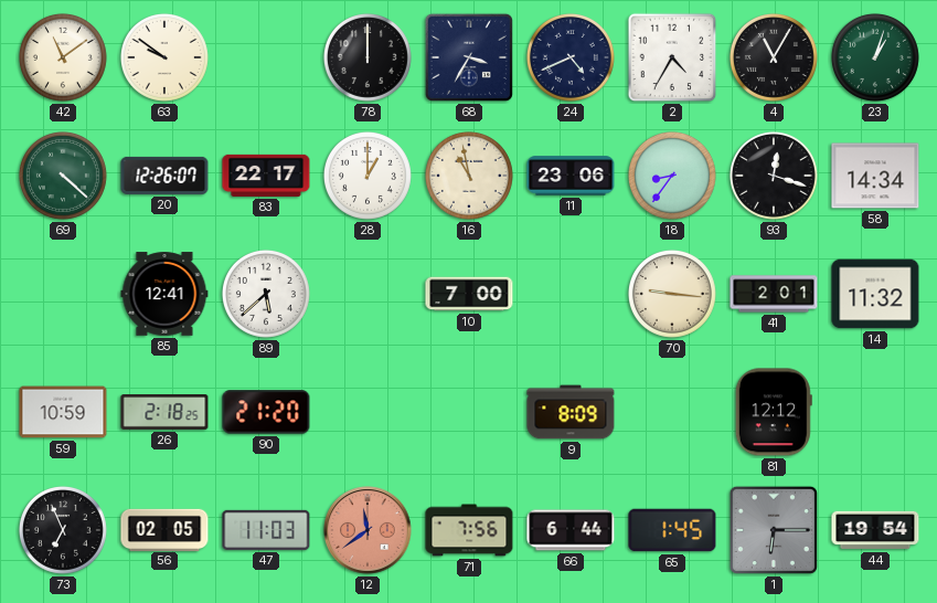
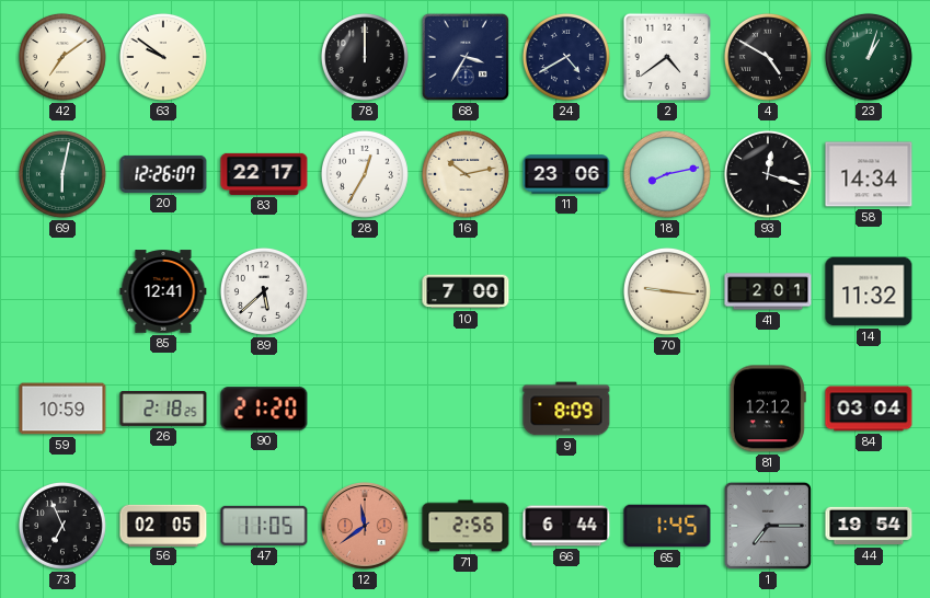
42: 11:09 -> 7:09 (62, 57)
24: 4:41 -> 4:40 (566, 57)
2: 4:35 -> 4:39 (667, 57)
4: 11:05 -> 4:50 (768, 57)
69: 4:22 -> 6:02 (62, 174)
28: 1:00 -> 12:35 (365, 174)
16: 10:58 -> 10:13 (466, 174)
18: 8:36 -> 8:13 (667, 174)
84: none -> 03:04 (869, 409)
47: 11:03 -> 11:05 (264, 526)
71: 7:56 -> 2:56 (466, 526)
1: 6:15 -> 7:15 (768, 526)
